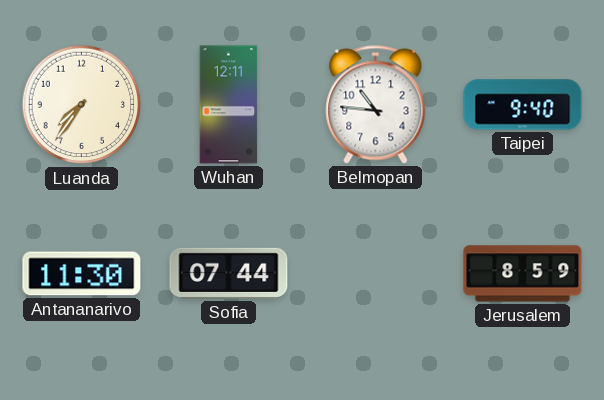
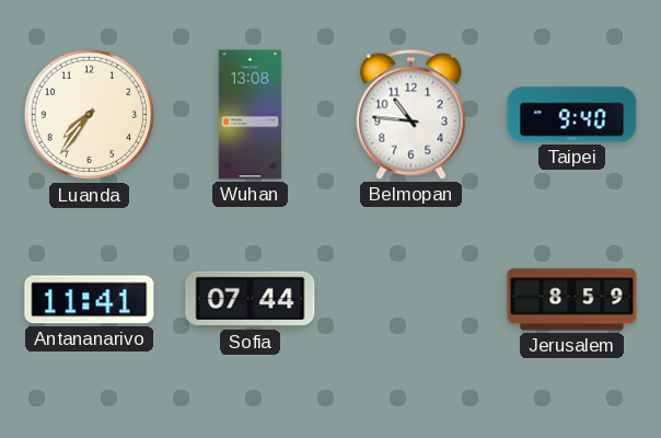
Wuhan: 12:11 -> 13:08 (251, 115)
Antananarivo: 11:30 -> 11:41 (90, 300)
